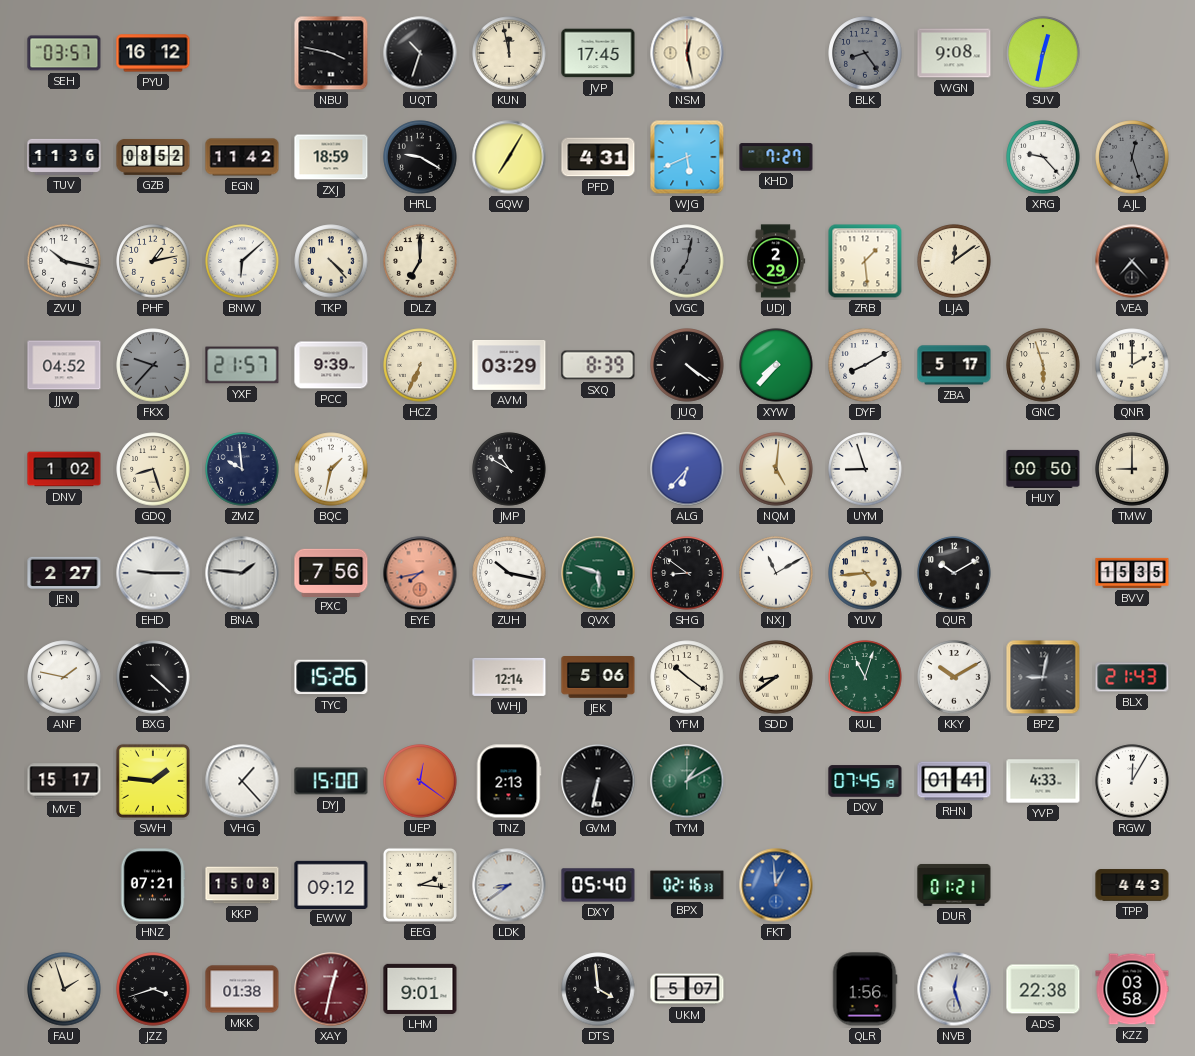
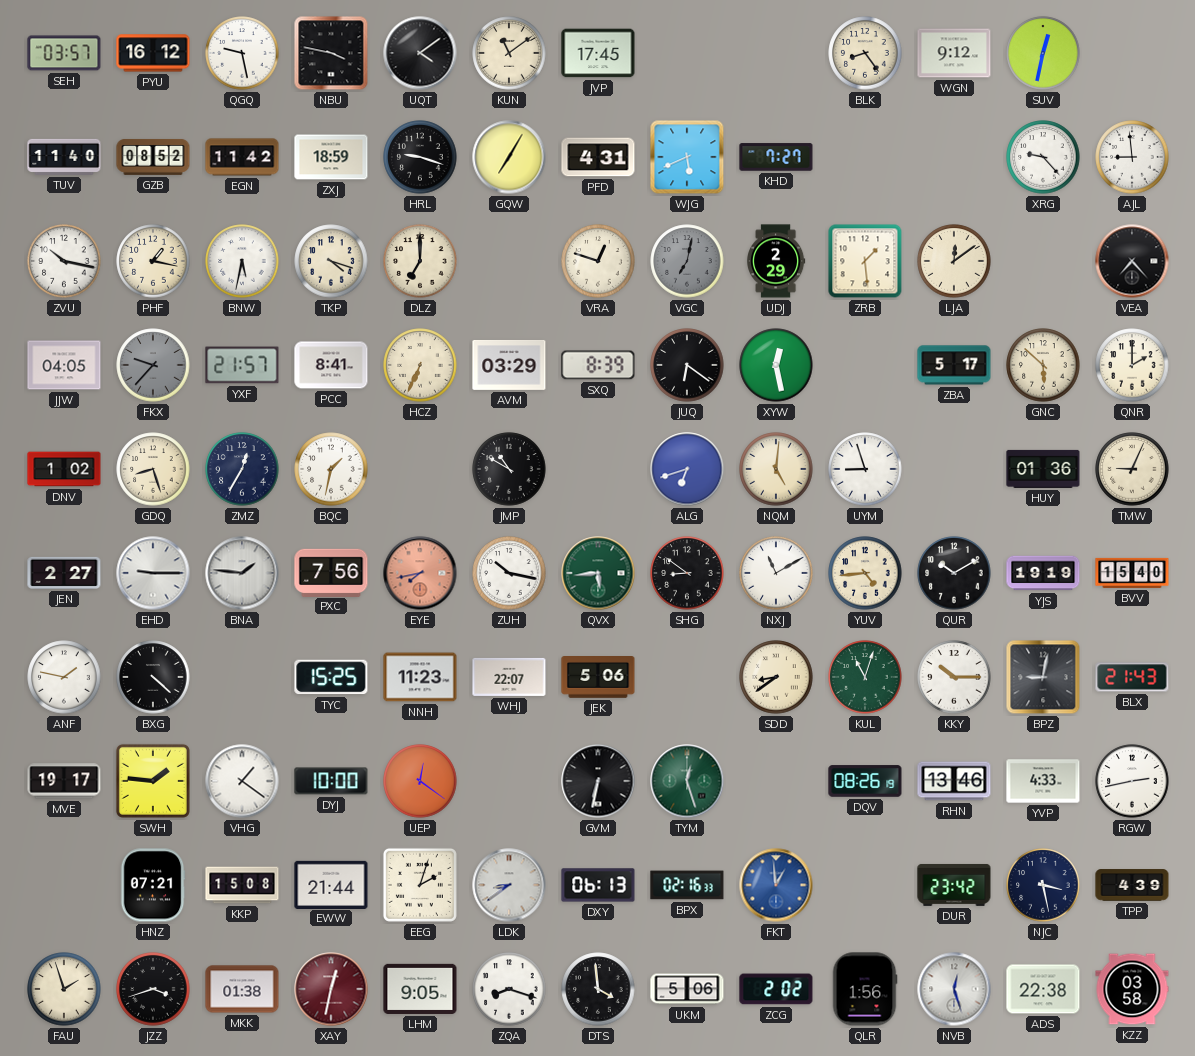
QGQ: none -> 9:28 (242, 53)
UQT: 10:33 -> 4:09 (420, 53)
KUN: 11:58 -> 11:09 (509, 53)
NSM: 12:28 -> none (687, 53)
BLK dial: grey -> cream (865, 53)
WGN: 9:08 -> 9:12 (954, 53)
TUV: 11:36 -> 11:40 (64, 157)
HRL: 9:20 -> 9:18 (420, 157)
AJL: 12:27 -> 8:59 (1132, 157)
AJL dial: grey -> white (1132, 157)
PHF: 1:13 -> 1:17 (153, 261)
BNW: 6:08 -> 5:32 (242, 261)
TKP: 4:23 -> 4:18 (331, 261)
VRA: none -> 12:48 (598, 261)
JJW: 04:52 -> 04:05 (64, 365)
PCC: 9:39 -> 8:41 (331, 365)
JUQ: 4:21 -> 6:21 (687, 365)
XYW: 7:37 -> 12:28 (776, 365)
DYF: 8:10 -> none (865, 365)
GNC: 5:57 -> 5:52 (1043, 365)
ZMZ: 9:59 -> 12:35 (242, 469)
ALG: 6:37 -> 6:42 (687, 469)
HUY: 00:50 -> 01:36 (1043, 469)
TMW: 9:00 -> 9:04 (1132, 469)
QVX: 5:48 -> 5:44 (598, 573)
YJS: none -> 19:19 (1043, 573)
BVV: 15:35 -> 15:40 (1132, 573)
TYC: 15:26 -> 15:25 (331, 677)
NNH: none -> 11:23 (420, 677)
WHJ: 12:14 -> 22:07 (509, 677)
YFM: 10:21 -> none (687, 677)
KKY: 10:10 -> 10:15 (954, 677)
MVE: 15:17 -> 19:17 (64, 781)
VHG: 1:23 -> 1:21 (242, 781)
DYJ: 15:00 -> 10:00 (331, 781)
TNZ: 2:13 -> none (509, 781)
TYM: 1:10 -> 12:27 (687, 781)
DQV: 07:45 -> 08:26 (865, 781)
RHN: 01:41 -> 13:46 (954, 781)
RGW: 12:05 -> 2:43 (1132, 781)
EWW: 09:12 -> 21:44 (331, 884)
EEG: 2:16 -> 2:03 (420, 885)
DXY: 05:40 -> 06:13 (598, 885)
DUR: 01:21 -> 23:42 (954, 885)
NJC: none -> 3:28 (1043, 885)
TPP: 4:43 -> 4:39 (1132, 885)
LHM: 9:01 -> 9:05 (420, 989)
ZQA: none -> 8:18 (509, 989)
UKM: 5:07 -> 5:06 (687, 989)
ZCG: none -> 2:02 (776, 989)
